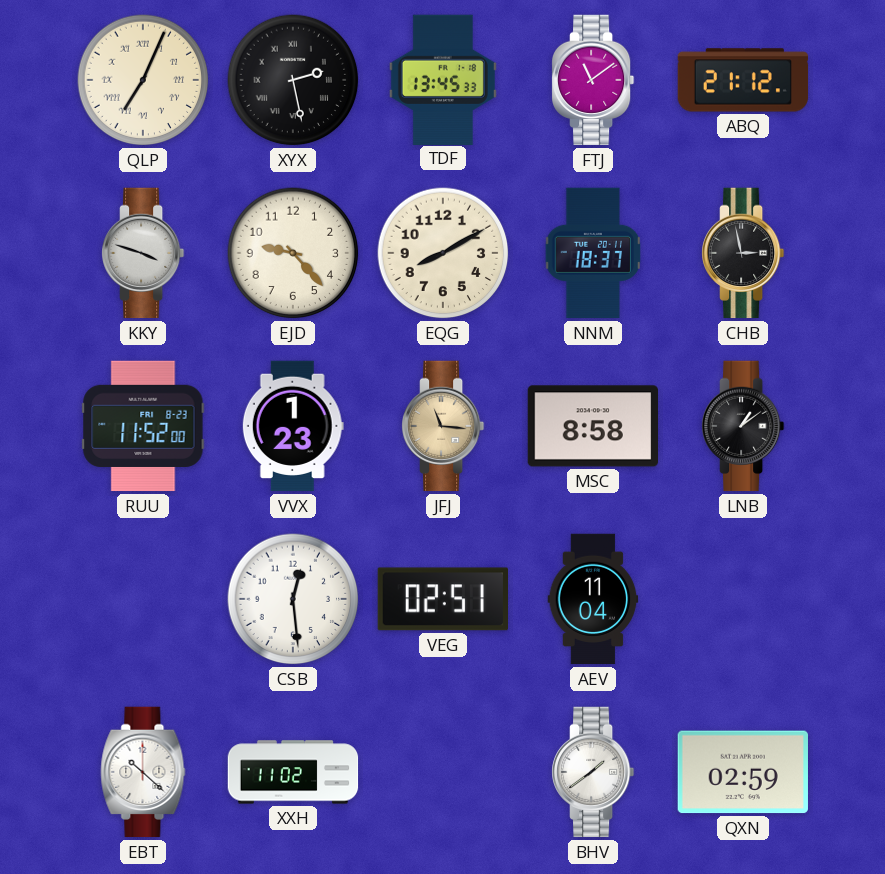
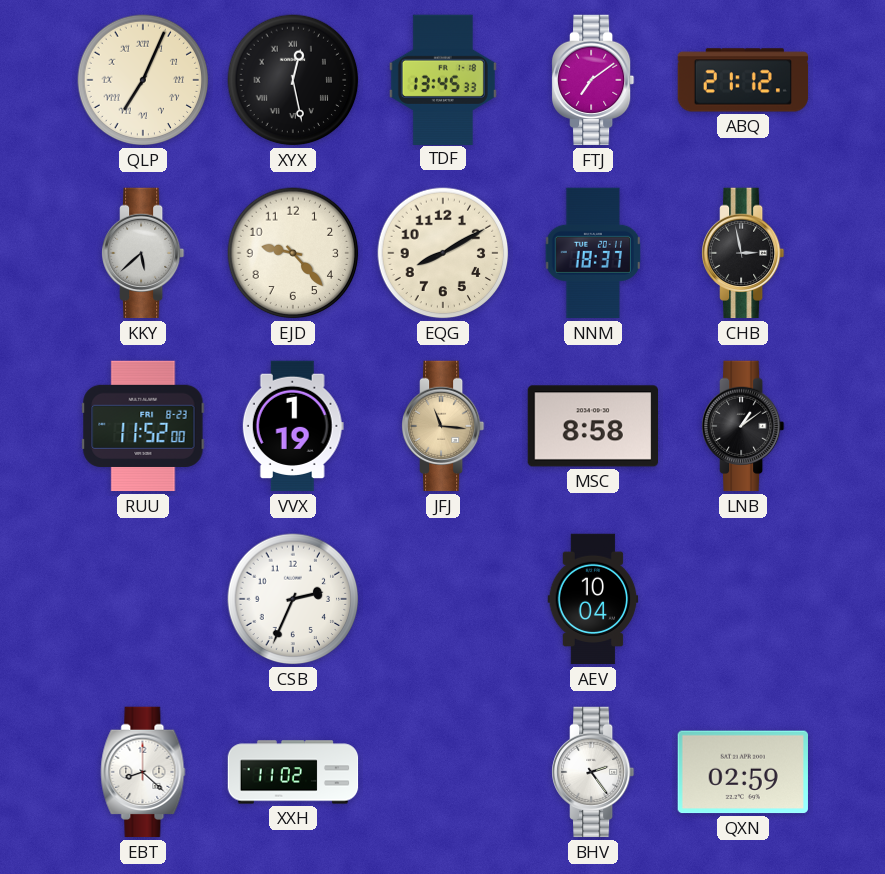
XYX: 2:28 -> 12:28 (293, 80)
FTJ: 11:09 -> 7:09 (594, 80)
KKY: 3:48 -> 5:38 (144, 253)
VVX: 1:23 -> 1:19 (293, 426)
CSB: 12:29 -> 2:34 (293, 599)
VEG: 02:51 -> none (442, 599)
AEV: 11:04 -> 10:04 (593, 599)
EBT: 10:22 -> 8:22 (143, 772)
BHV: 1:39 -> 2:24 (594, 772)
